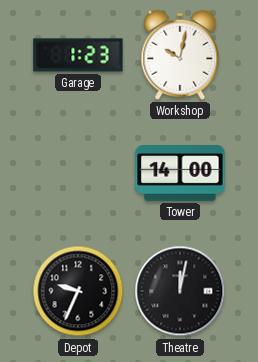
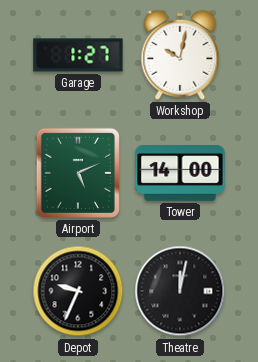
Garage: 1:23 -> 1:27 (78, 55)
Airport: none -> 5:11 (78, 173)
